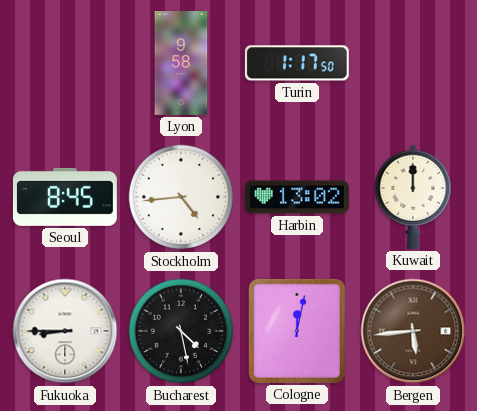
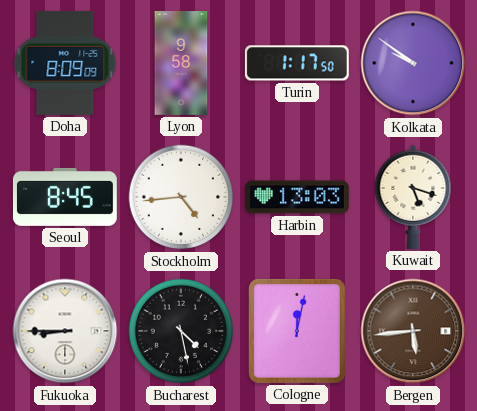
Doha: none -> 8:09 (65, 63)
Kolkata: none -> 9:51 (413, 63)
Harbin: 13:02 -> 13:03 (297, 197)
Kuwait: 12:00 -> 5:18 (413, 197)
